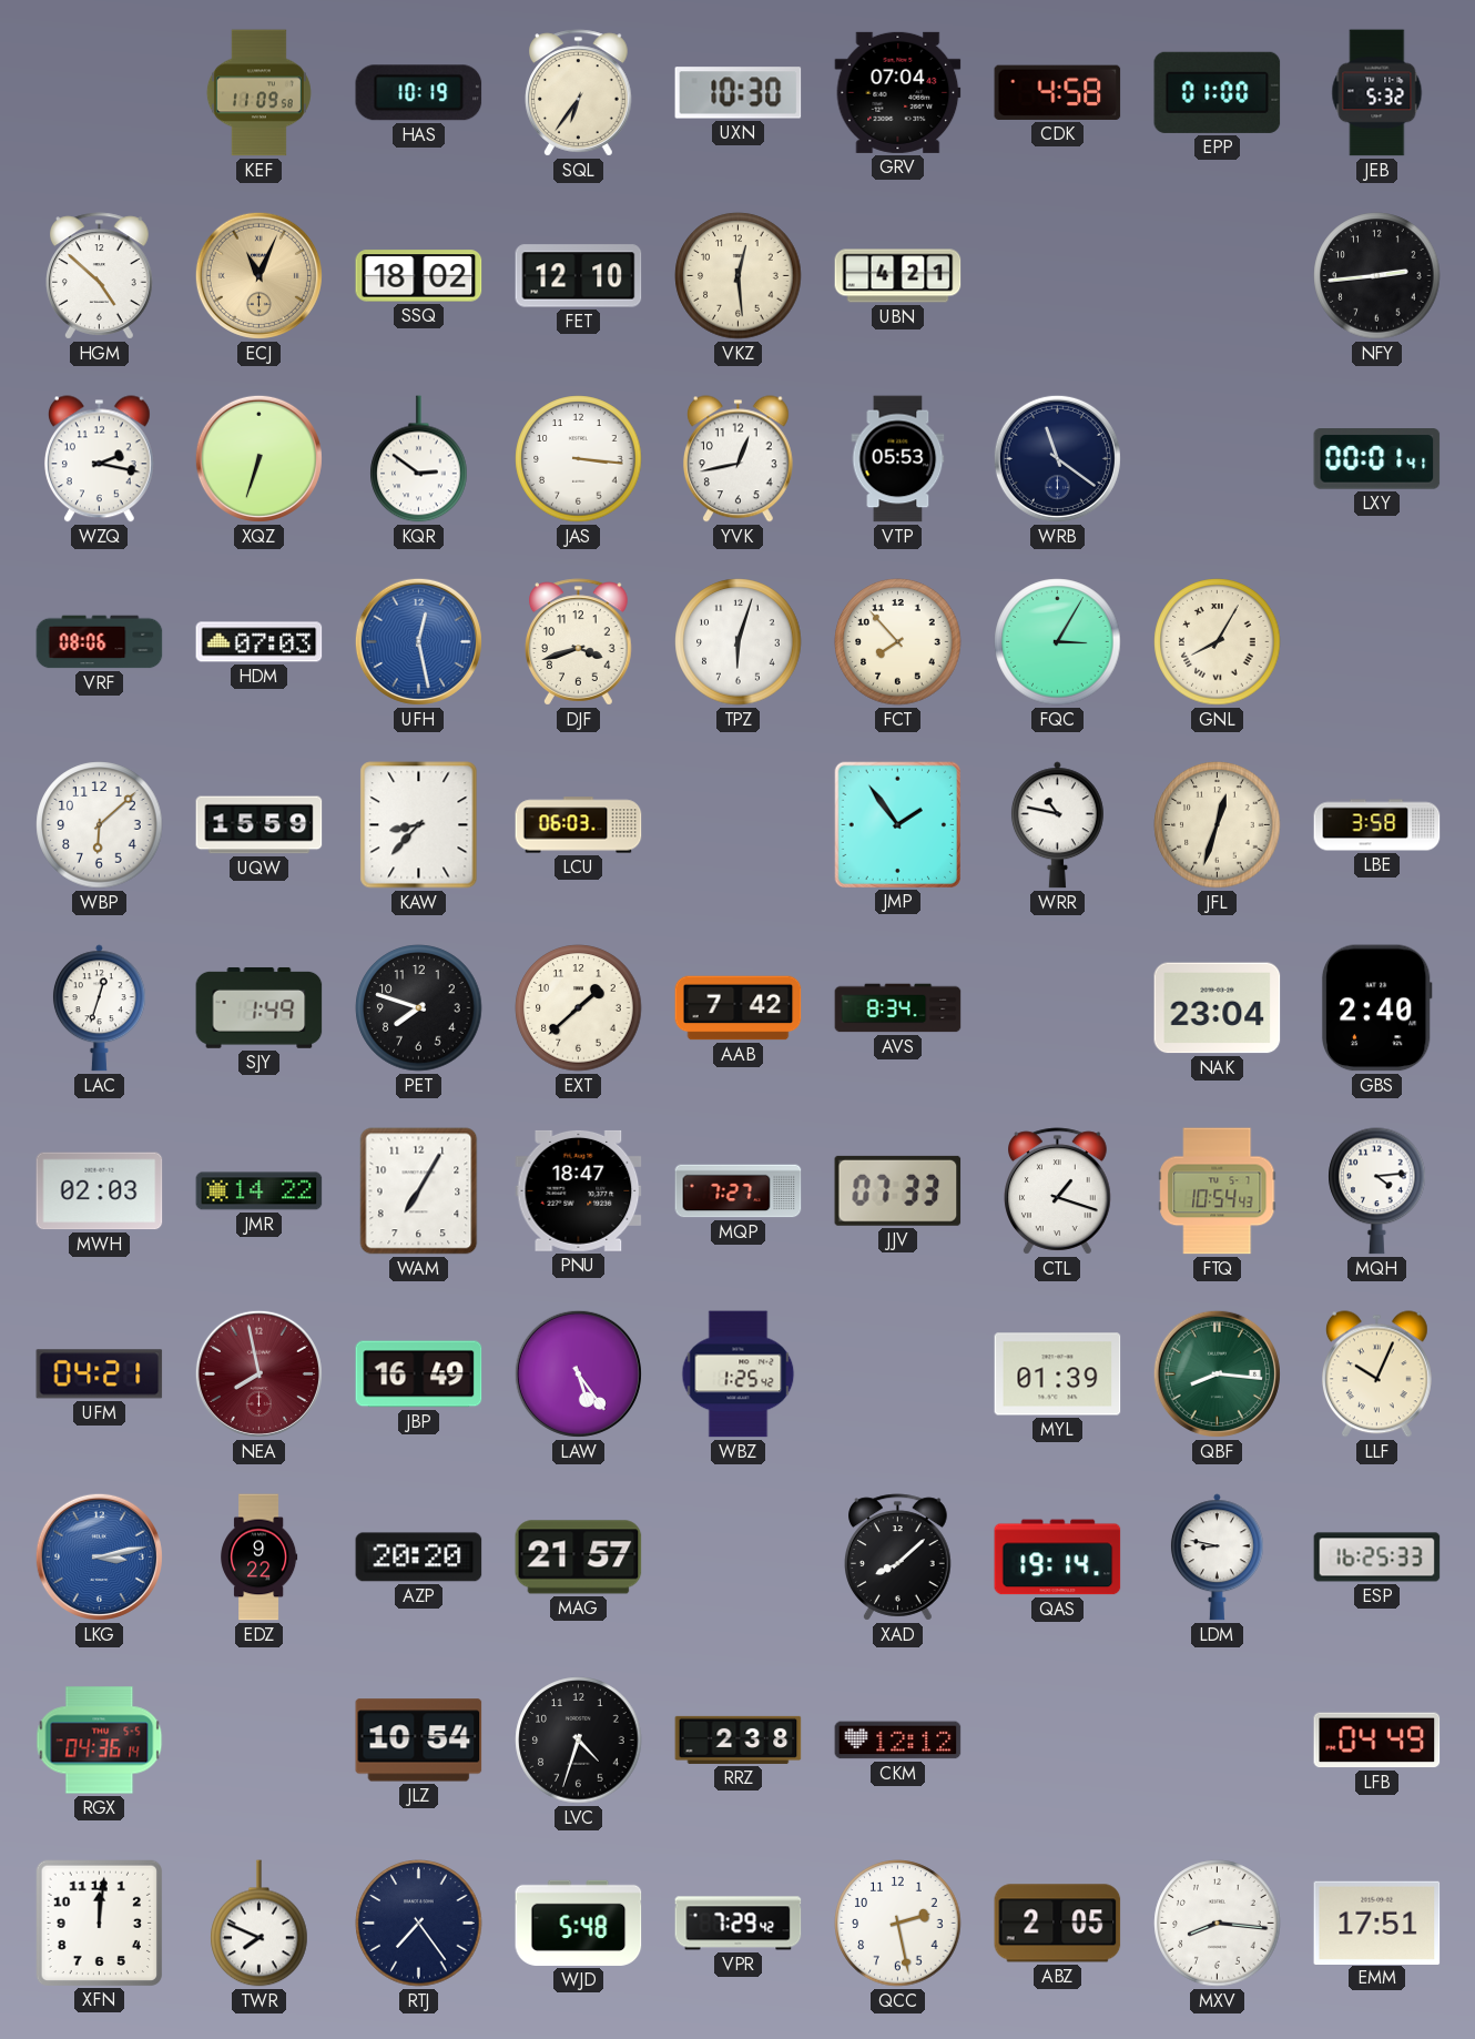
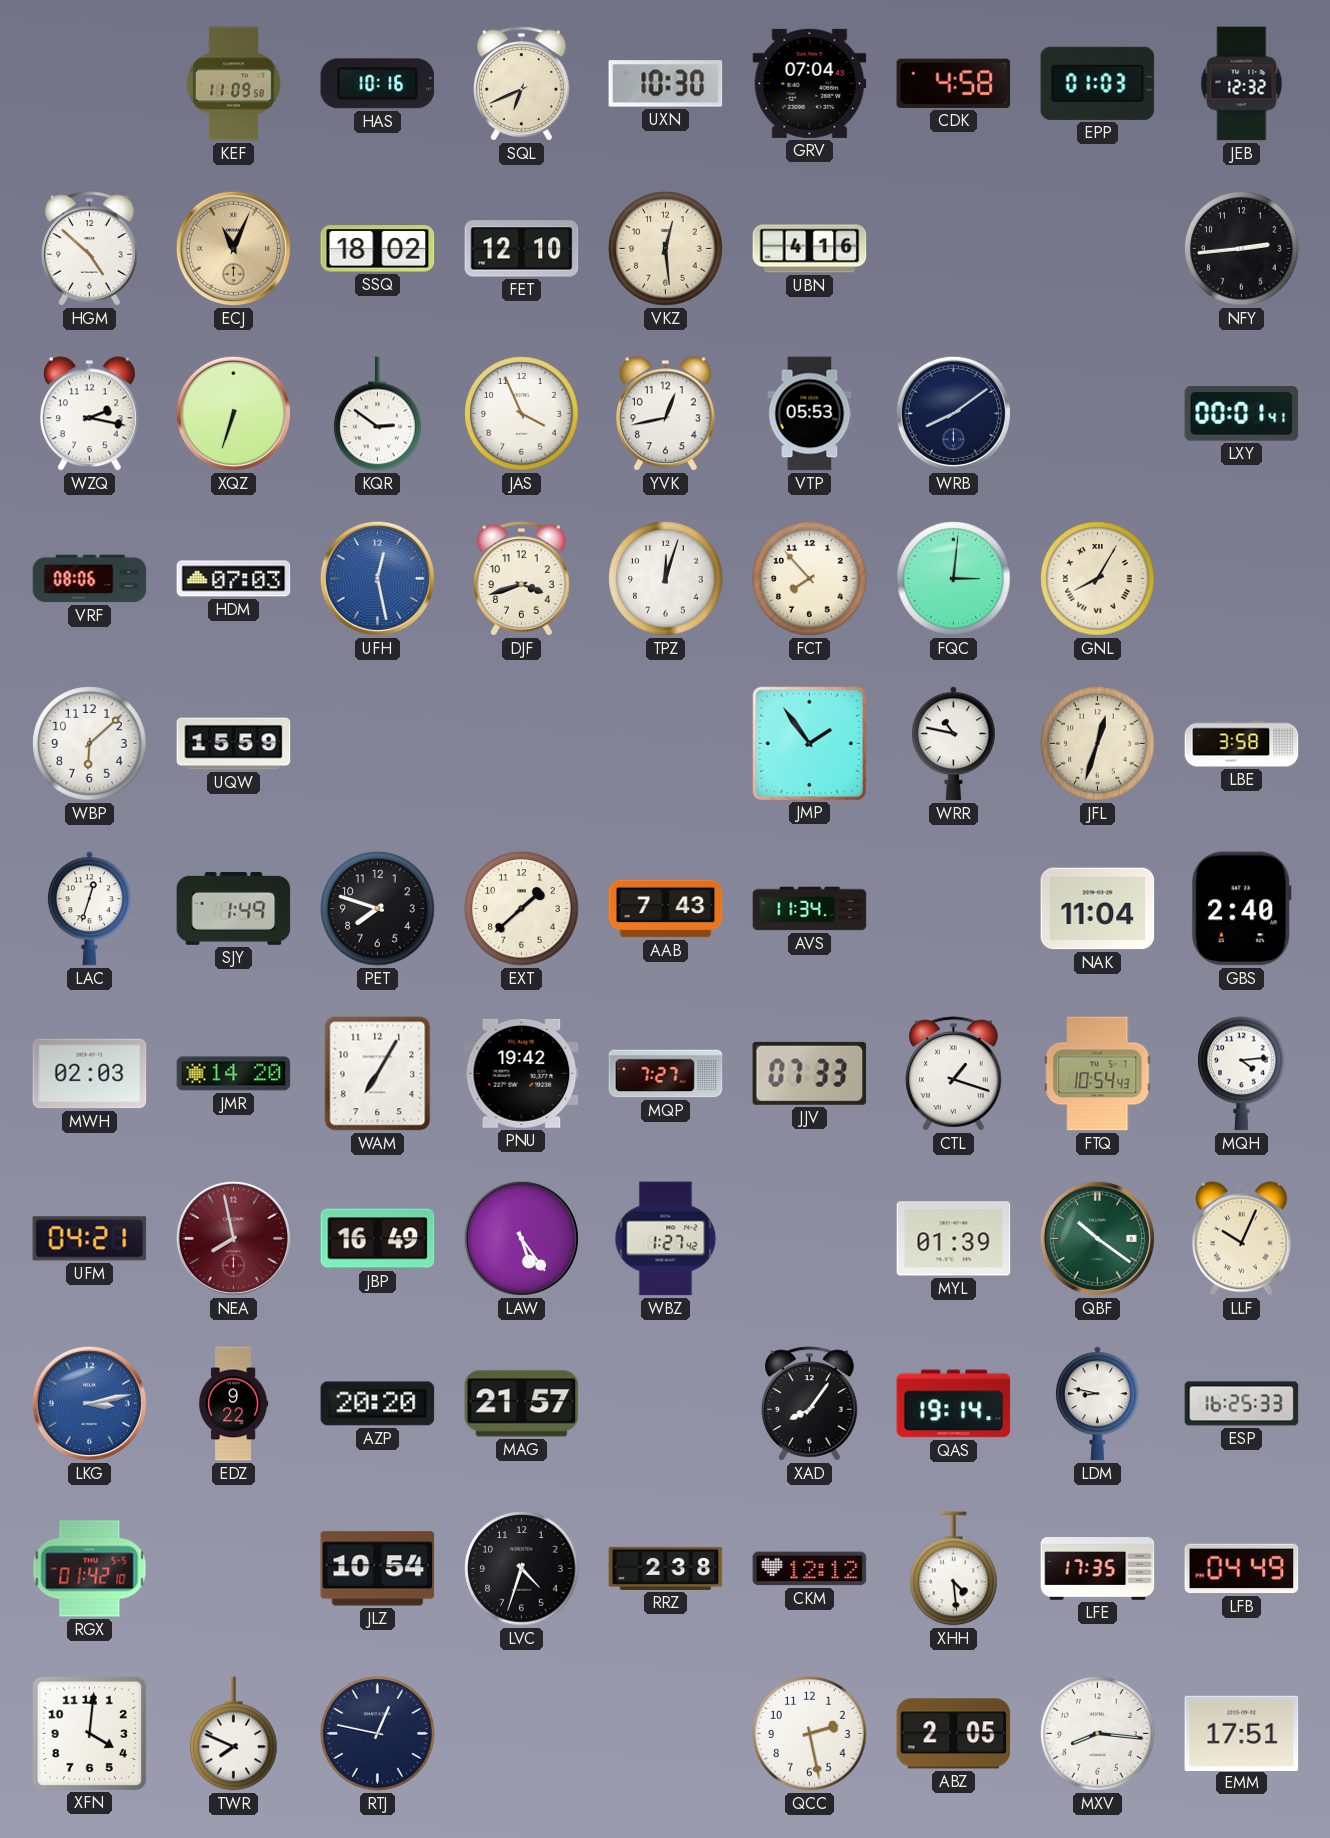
HAS: 10:19 -> 10:16 (378, 84)
SQL: 6:36 -> 6:41 (522, 84)
EPP: 01:00 -> 01:03 (1098, 83)
JEB: 5:32 -> 12:32 (1242, 84)
UBN: 4:21 -> 4:16 (810, 249)
JAS: 3:16 -> 3:56 (522, 414)
WRB: 11:21 -> 8:09 (953, 413)
TPZ: 6:03 -> 12:03 (666, 579)
FQC: 3:05 -> 3:01 (954, 579)
KAW: 8:37 -> none (419, 825)
LCU: 06:03 -> none (579, 825)
AAB: 7:42 -> 7:43 (666, 909)
AVS: 8:34 -> 11:34 (810, 909)
NAK: 23:04 -> 11:04 (1098, 909)
JMR: 14:22 -> 14:20 (234, 1074)
PNU: 18:47 -> 19:42 (522, 1073)
WBZ: 1:25 -> 1:27 (666, 1239)
QBF: 8:16 -> 10:21 (1097, 1238)
XAD: 8:08 -> 8:06 (810, 1404)
RGX: 04:36 -> 01:42 (90, 1569)
XHH: none -> 4:29 (954, 1569)
LFE: none -> 17:35 (1098, 1569)
XFN: 12:01 -> 4:01 (89, 1733)
RTJ: 7:24 -> 12:47 (378, 1734)
WJD: 5:48 -> none (579, 1923)
VPR: 7:29 -> none (739, 1924)
